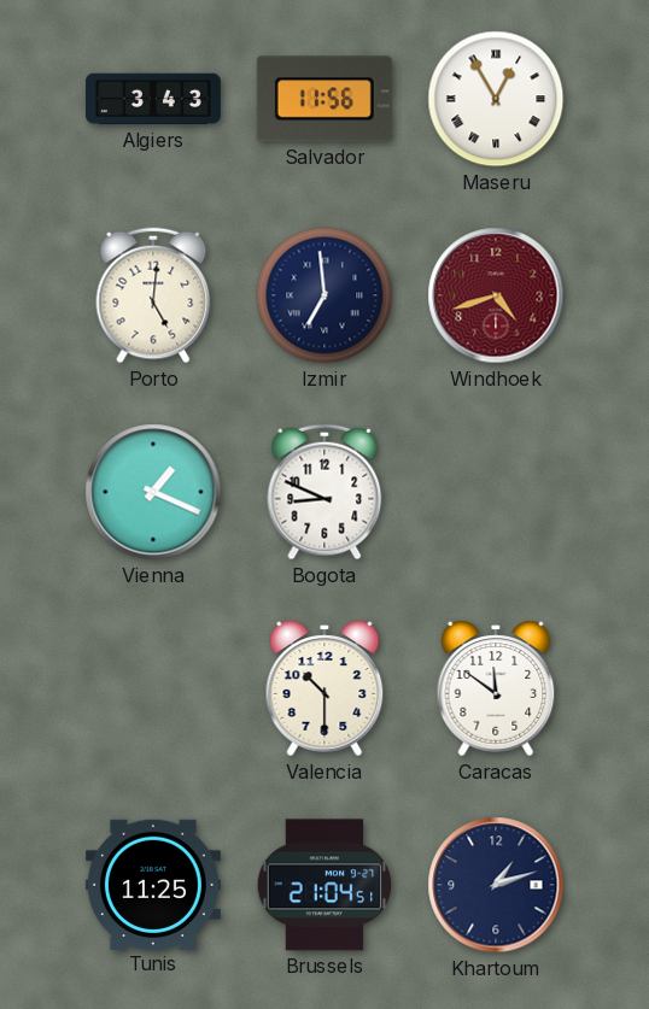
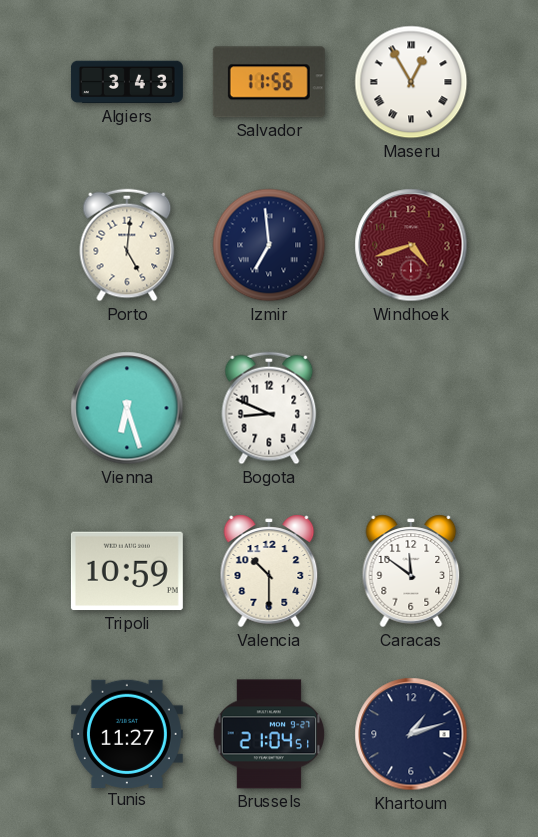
Vienna: 1:19 -> 6:27 (127, 408)
Tripoli: none -> 10:59 (127, 571)
Tunis: 11:25 -> 11:27 (127, 733)
